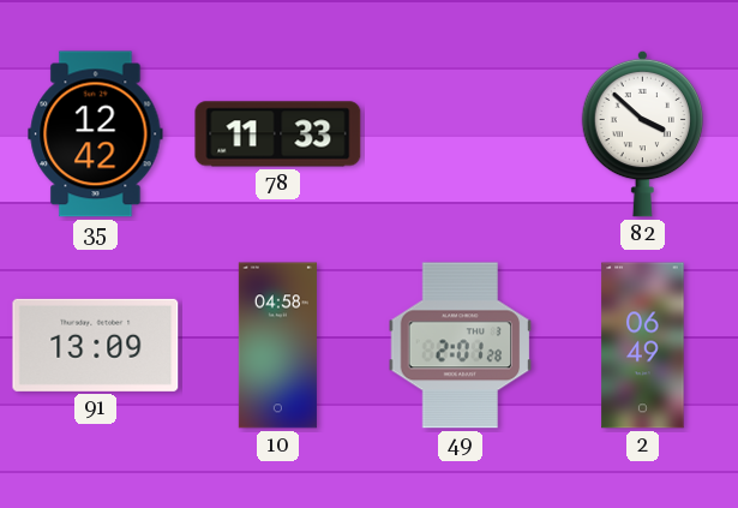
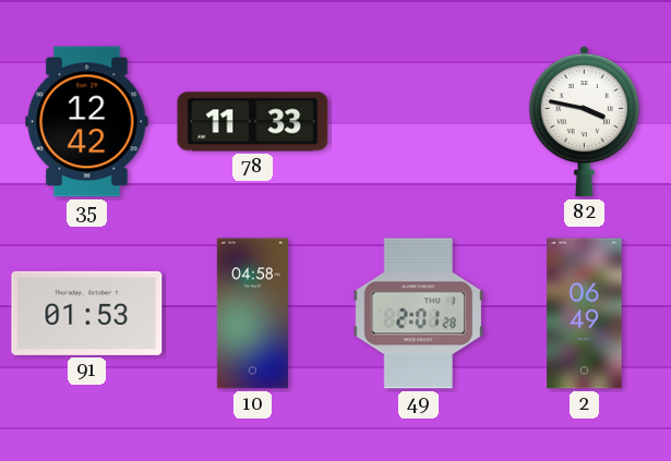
82: 3:52 -> 3:47 (585, 121)
91: 13:09 -> 01:53 (87, 313)
